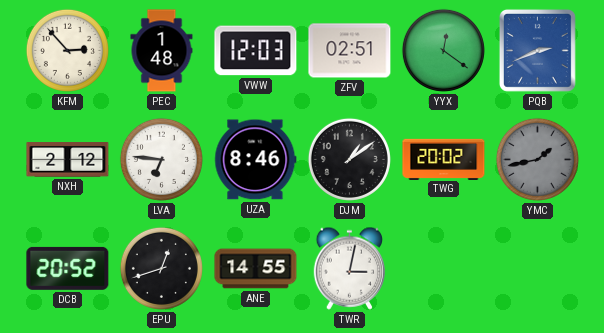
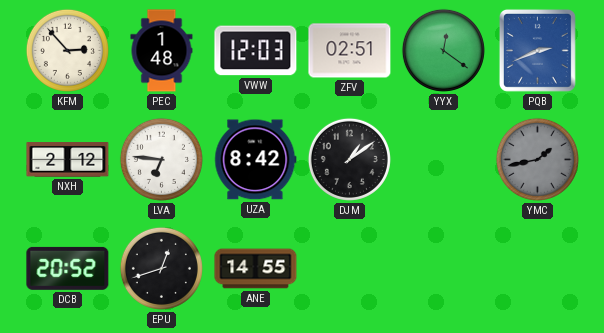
UZA: 8:46 -> 8:42 (256, 160)
TWG: 20:02 -> none (444, 159)
TWR: 3:02 -> none (349, 268)
